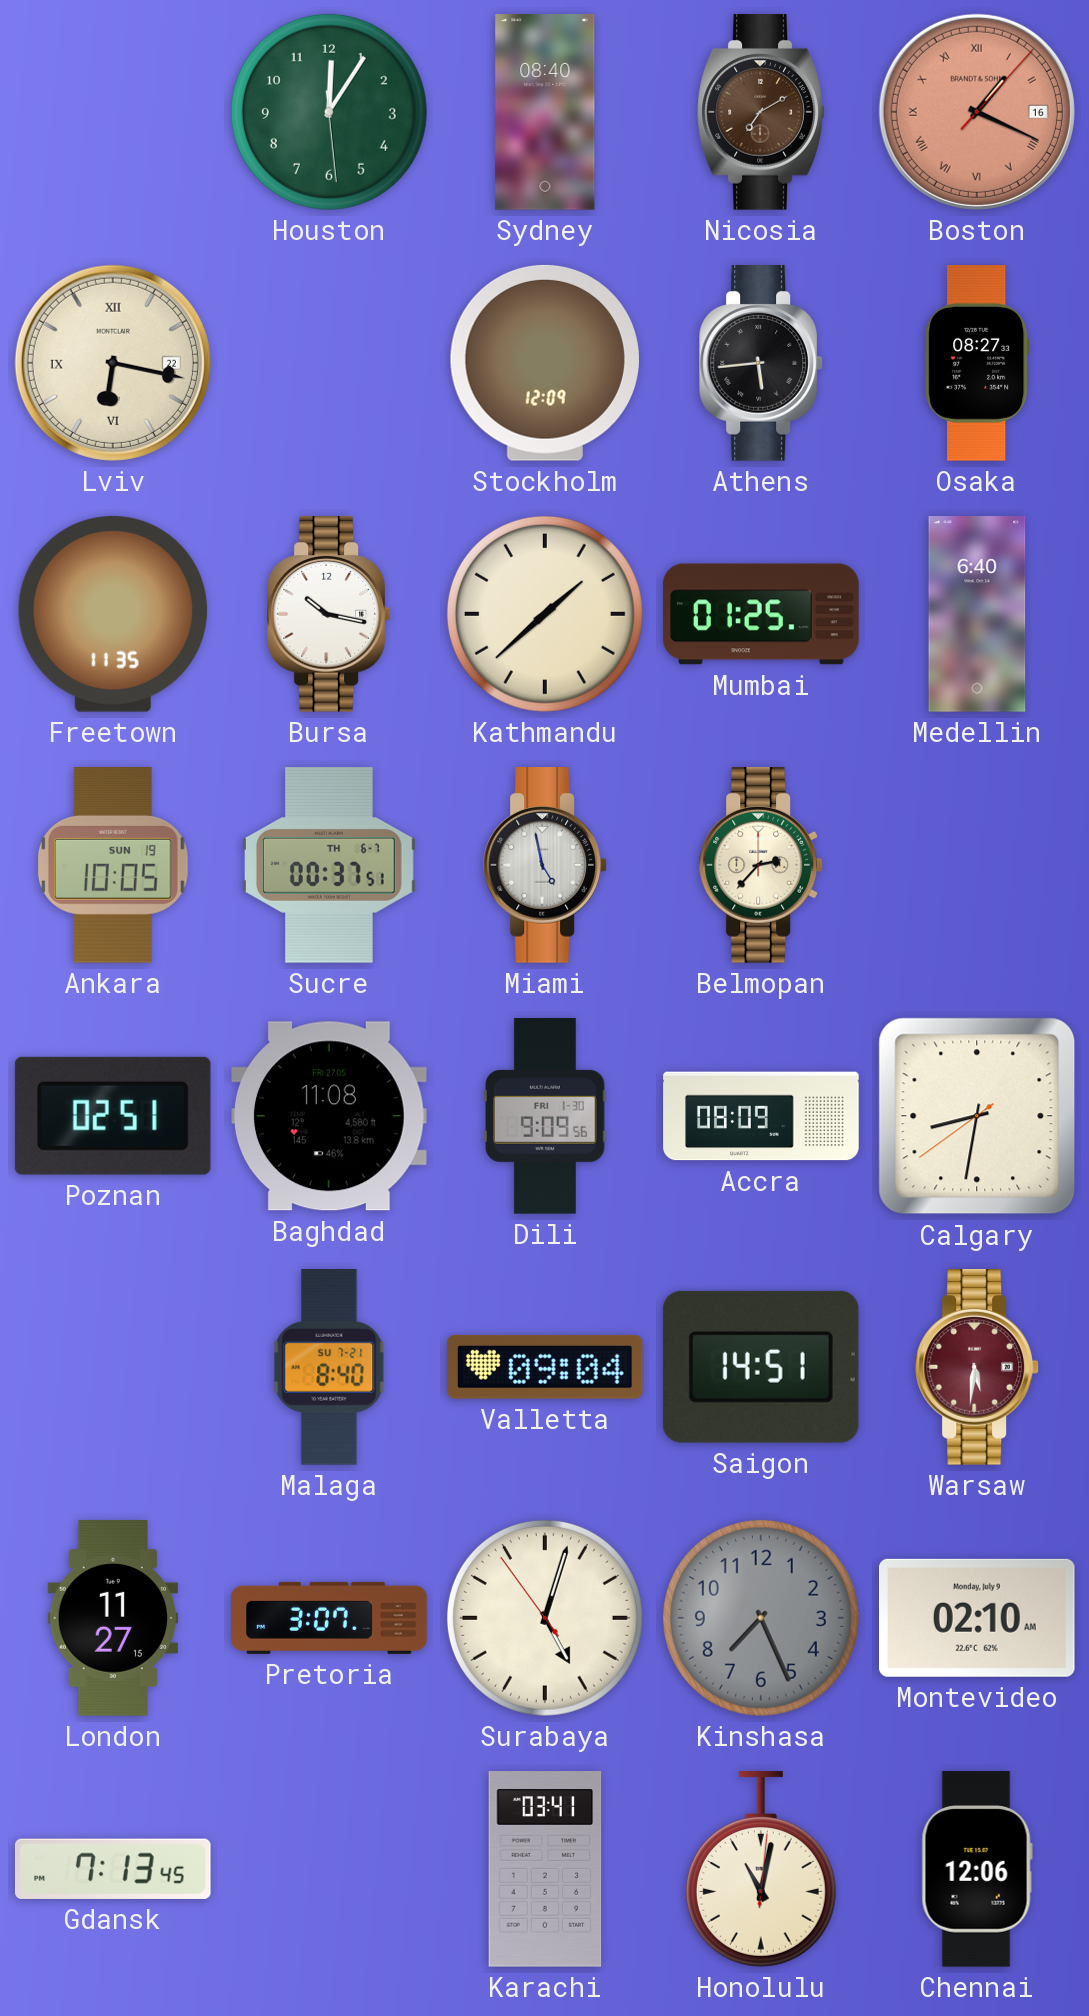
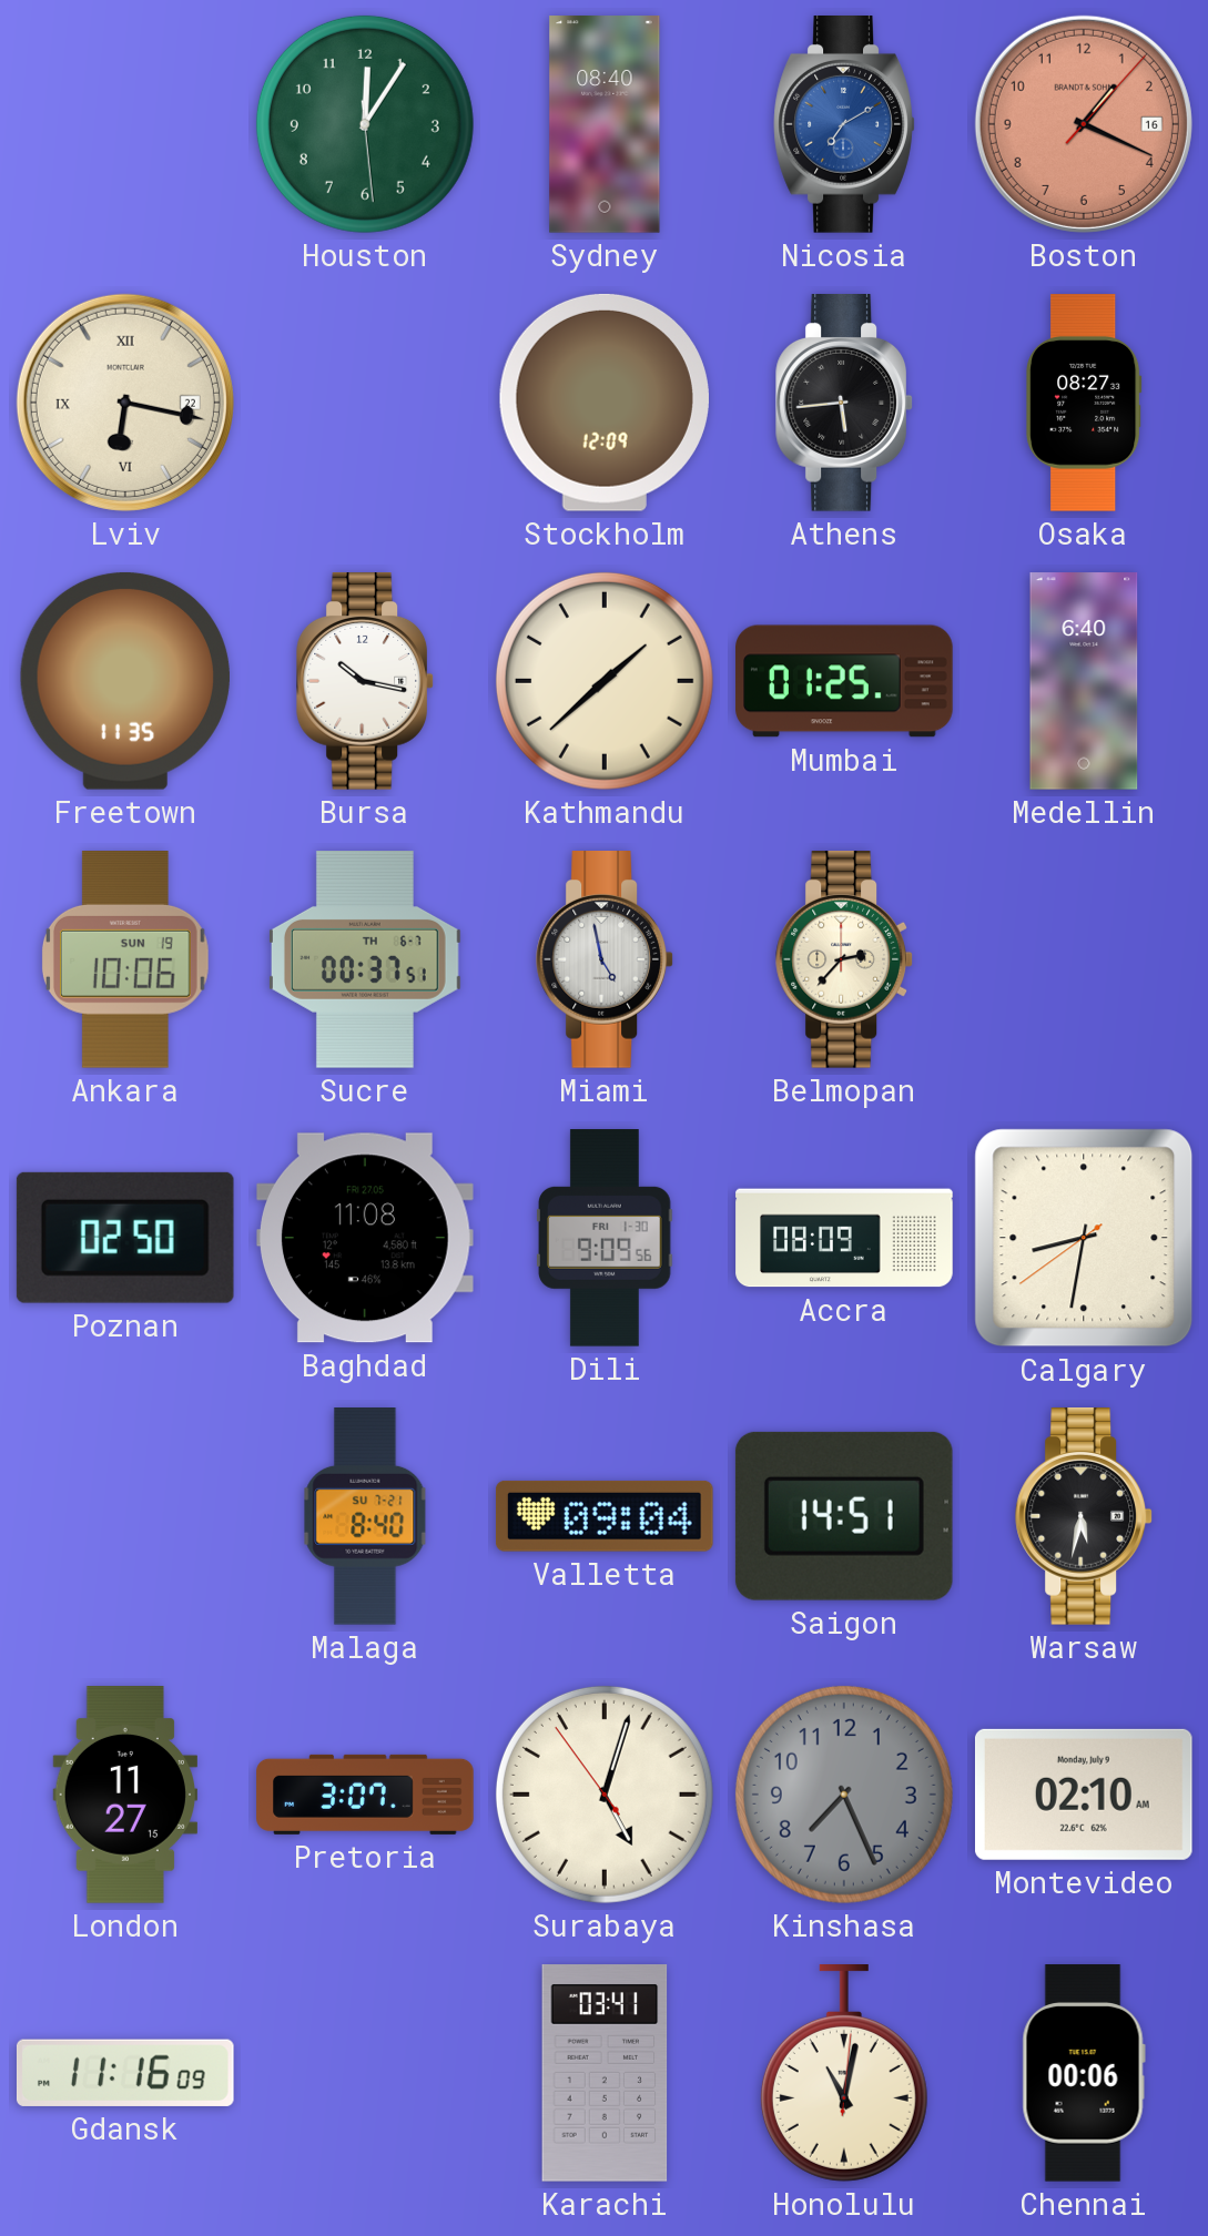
Nicosia dial: brown -> blue (844, 125)
Boston numerals: Roman -> Arabic (1084, 124)
Ankara: 10:05 -> 10:06 (125, 961)
Poznan: 02:51 -> 02:50 (125, 1238)
Warsaw: 5:31 -> 5:32 (1084, 1517)
Warsaw dial: burgundy -> black (1084, 1517)
Gdansk: 7:13 -> 11:16 (125, 2073)
Chennai: 12:06 -> 00:06 (1084, 2073)
